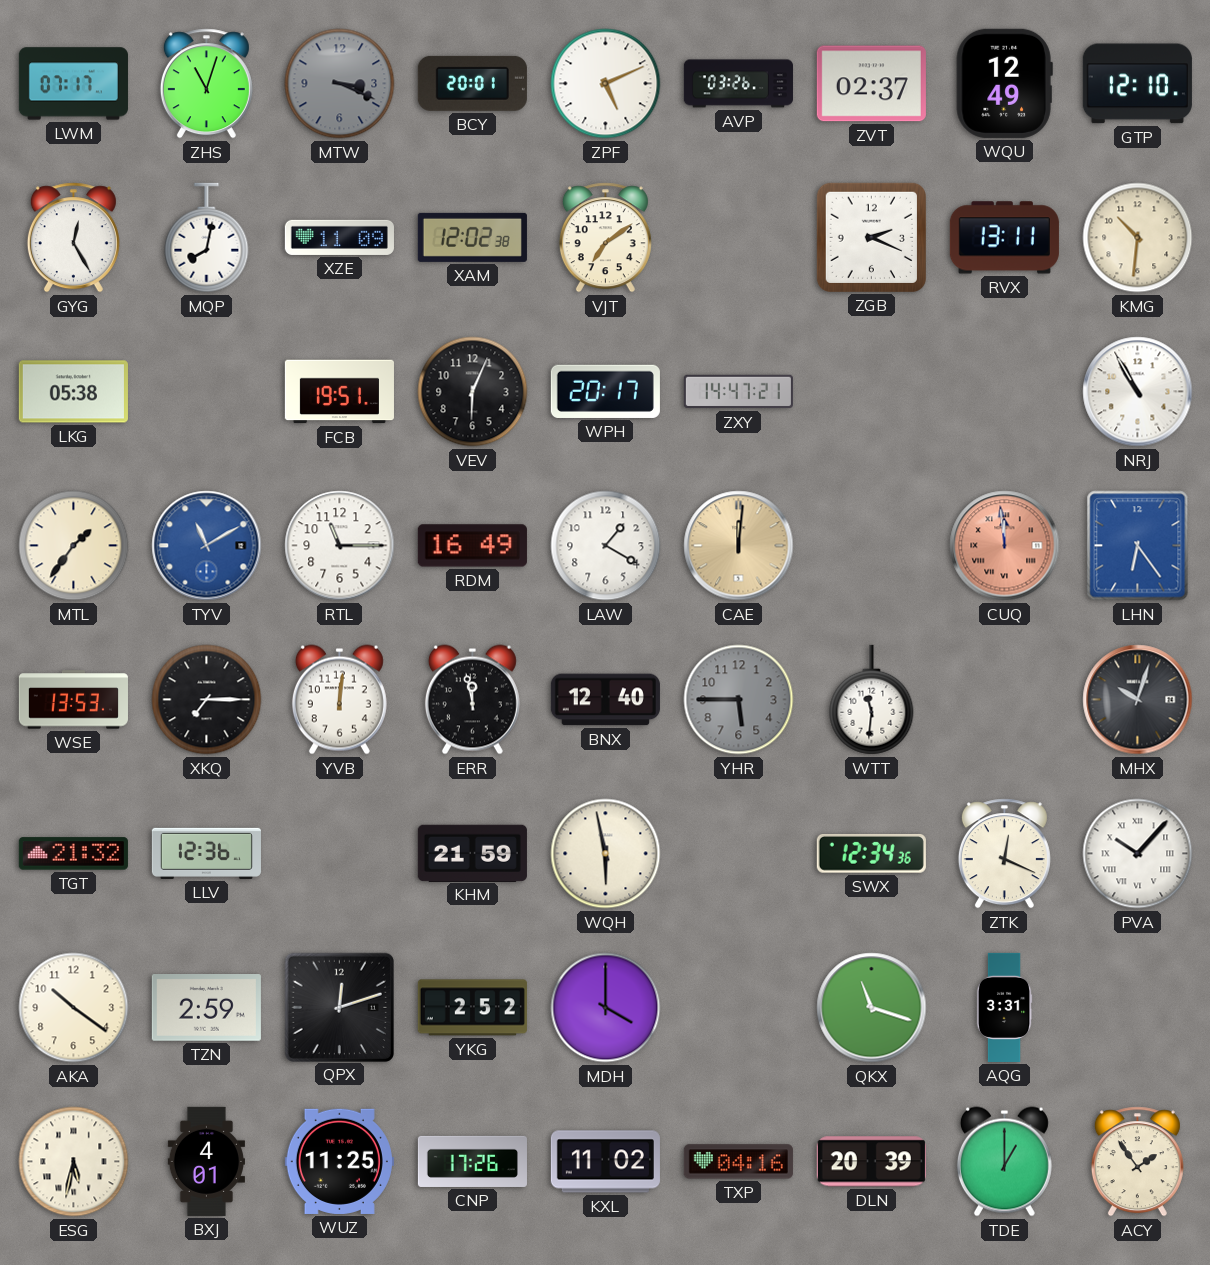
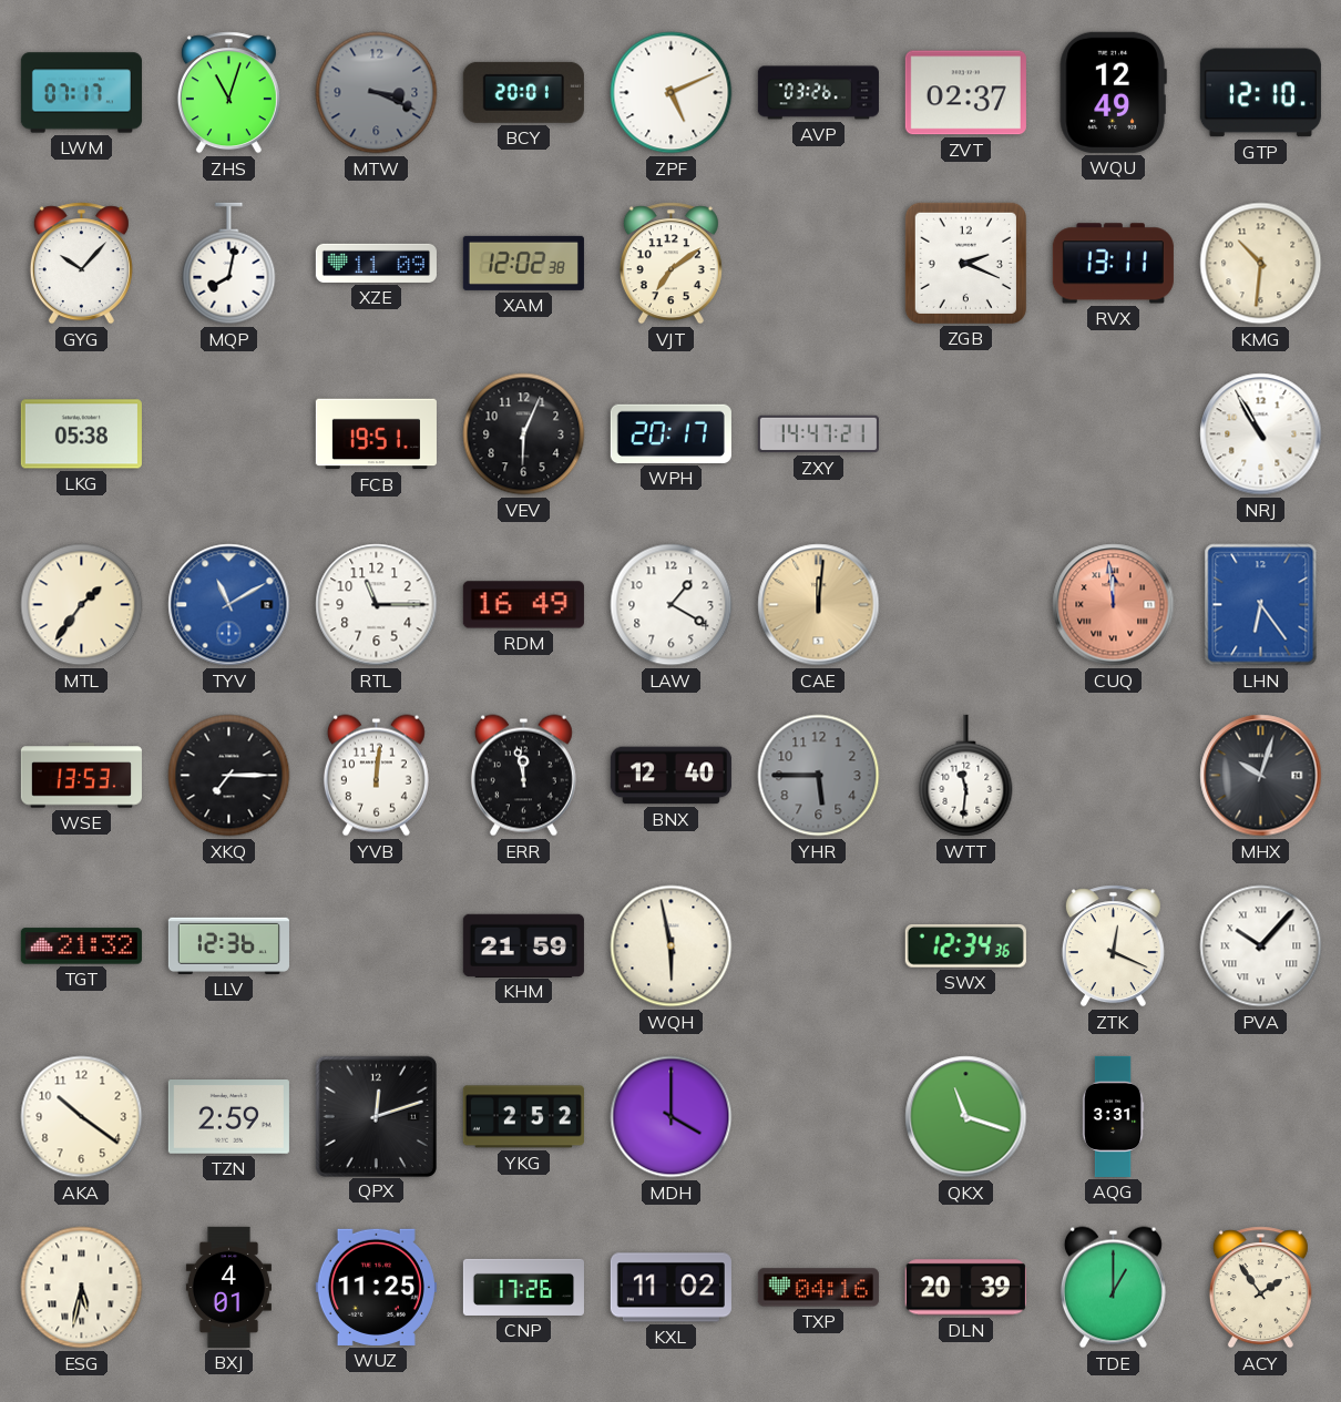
GYG: 12:25 -> 10:07 (81, 264)
